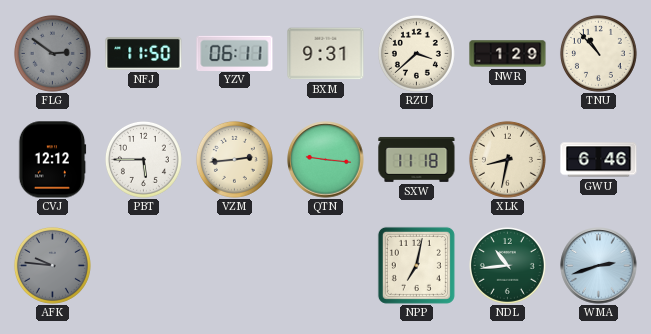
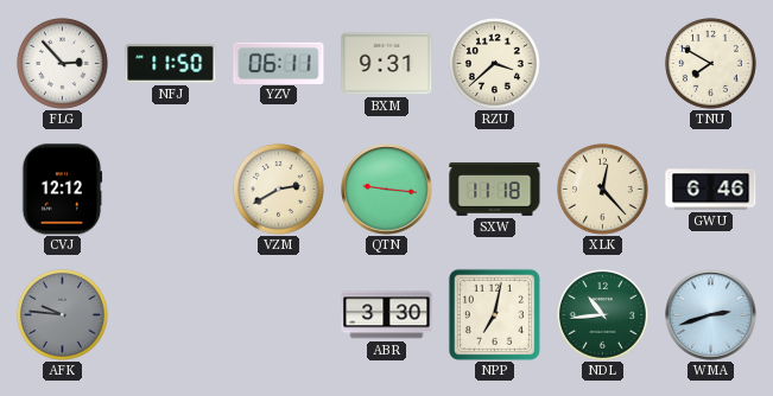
FLG: 2:51 -> 2:53 (62, 63)
FLG dial: grey -> white (62, 63)
NWR: 1:29 -> none (508, 54)
TNU: 10:53 -> 7:50 (710, 63)
PBT: 5:45 -> none (143, 159)
VZM: 2:44 -> 2:40 (278, 189)
XLK: 8:32 -> 12:23 (602, 189)
ABR: none -> 3:30 (387, 315)
